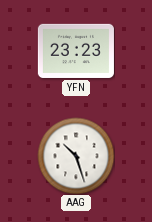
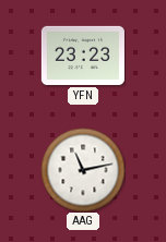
AAG: 10:27 -> 11:13 (83, 170)
